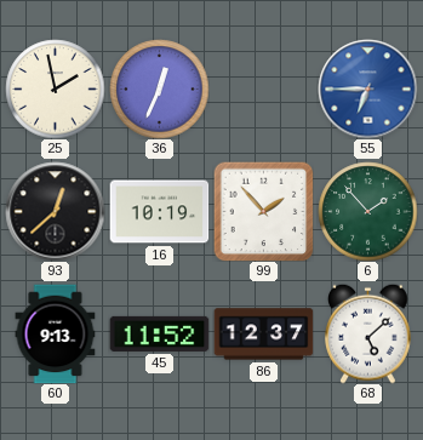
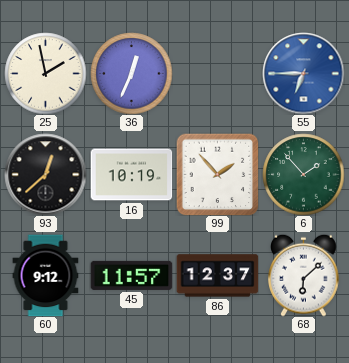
60: 9:13 -> 9:12 (46, 275)
45: 11:52 -> 11:57 (131, 275)
68: 5:08 -> 6:08 (304, 275)
